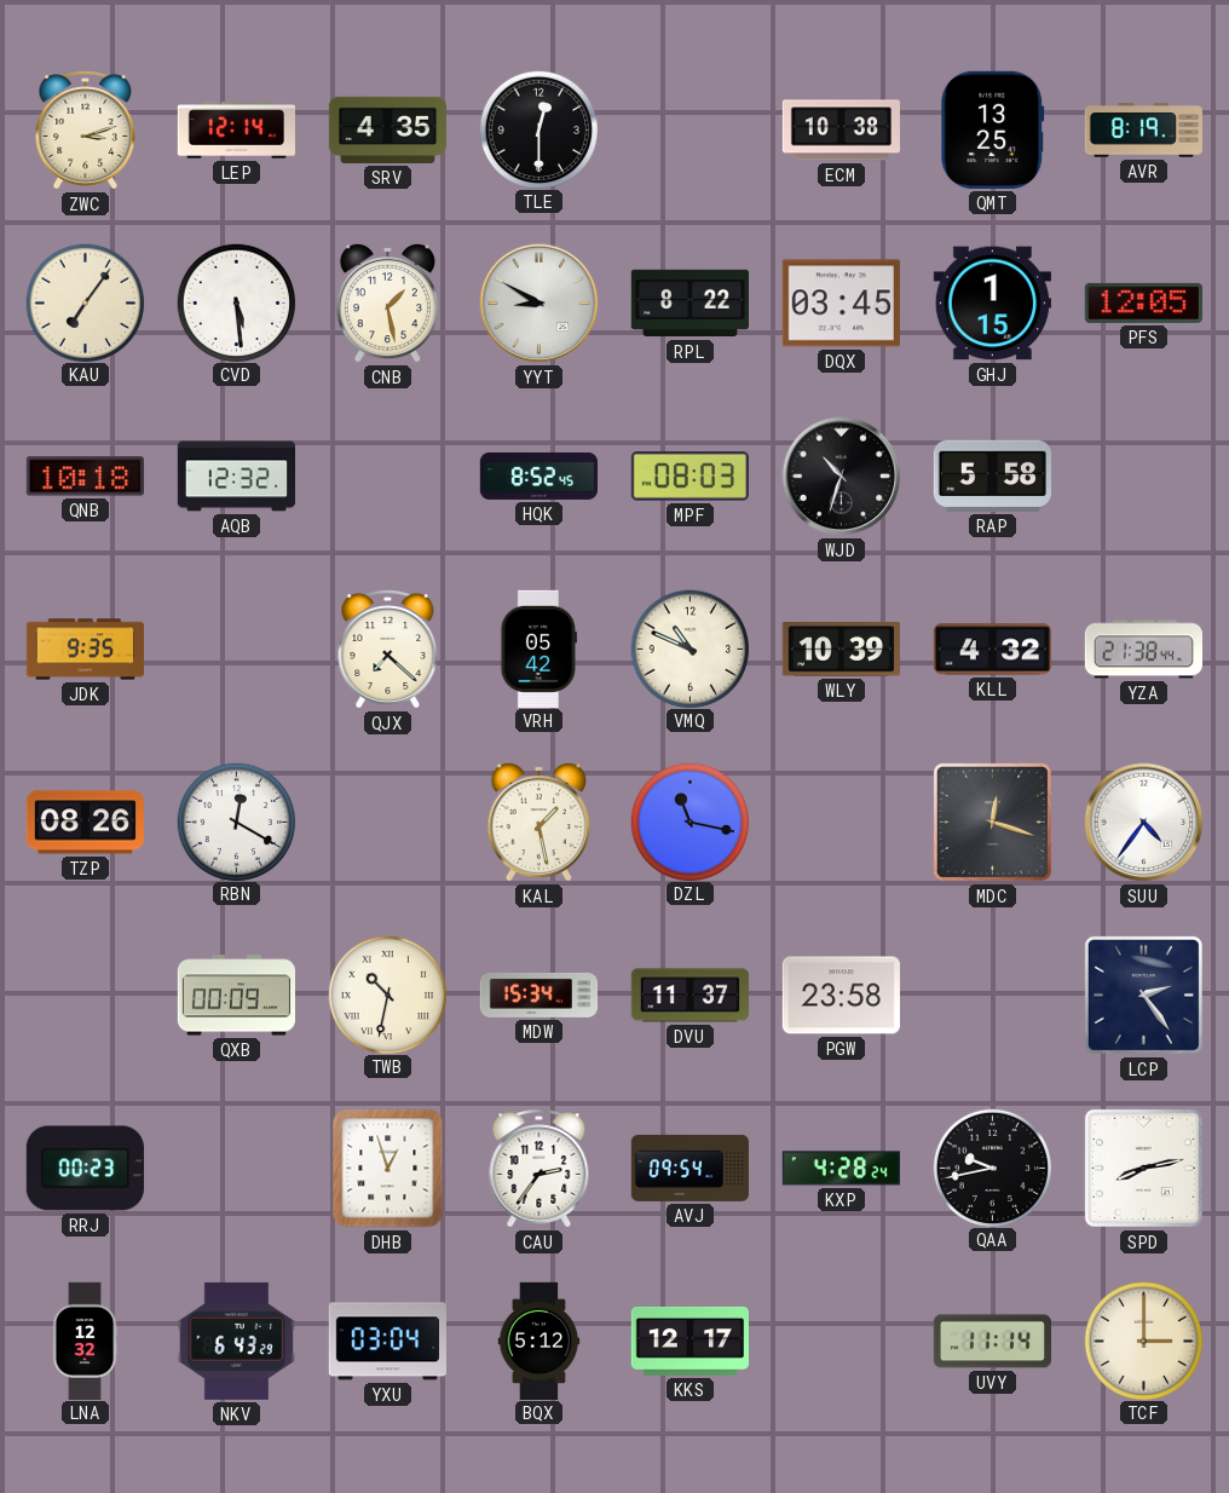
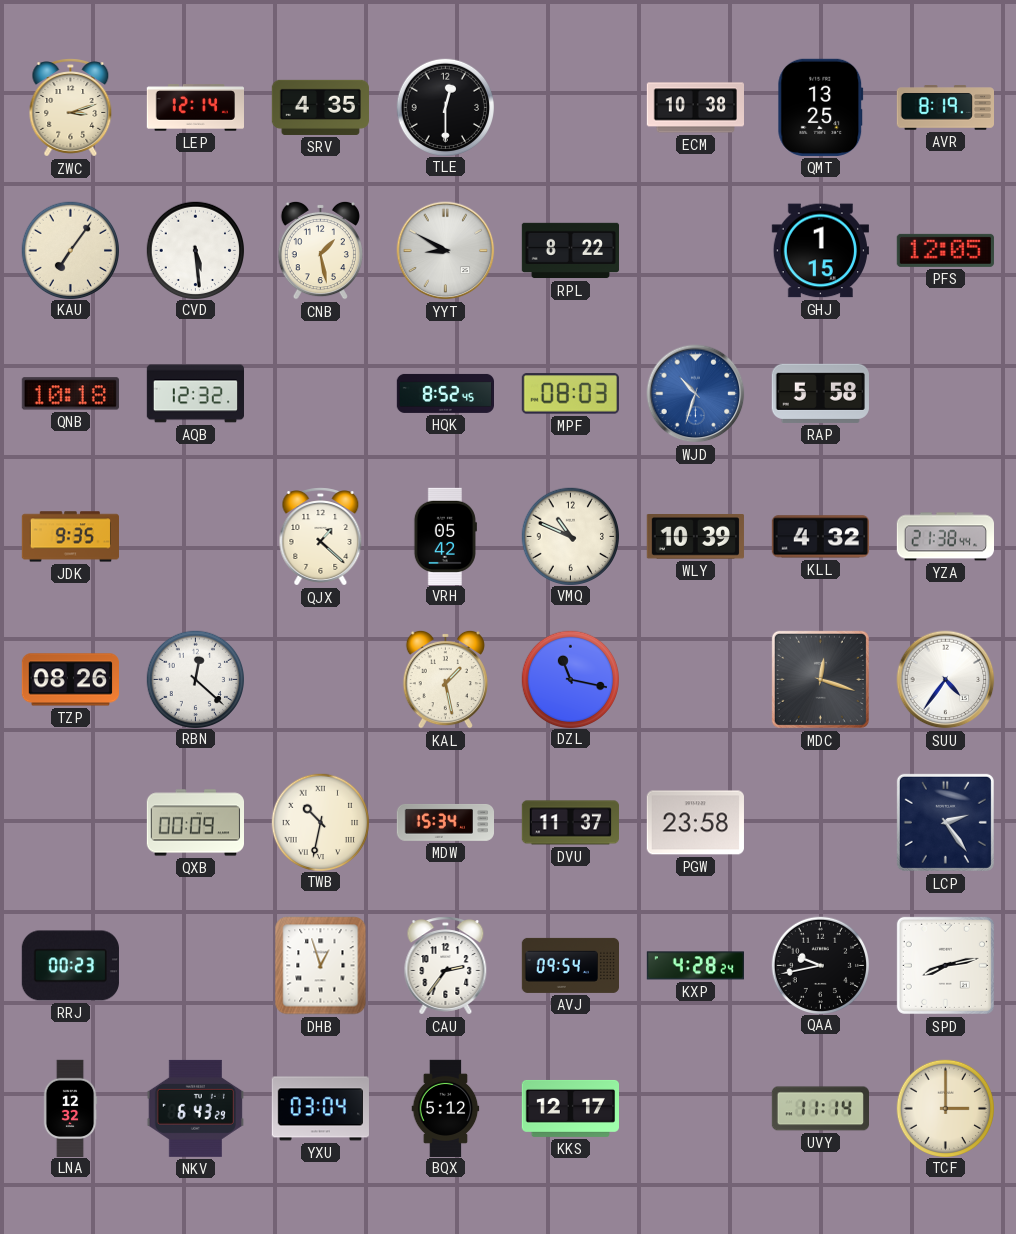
DQX: 03:45 -> none (841, 304)
WJD dial: black -> blue (696, 394)
QJX: 7:22 -> 1:22 (321, 537)
RBN: 12:20 -> 12:22 (195, 679)
